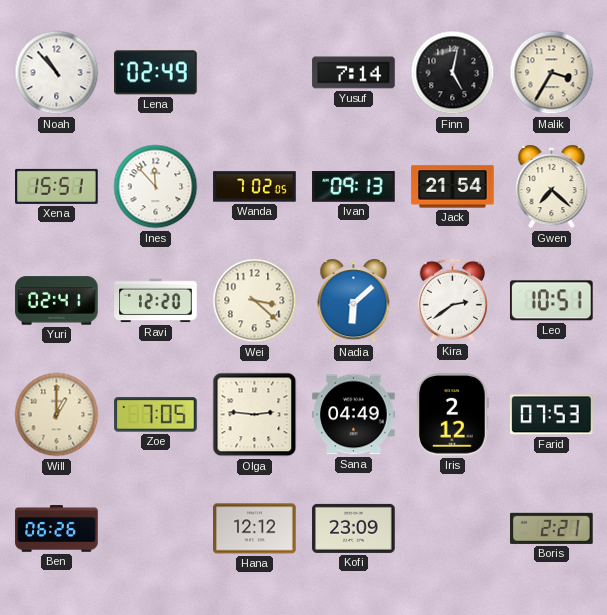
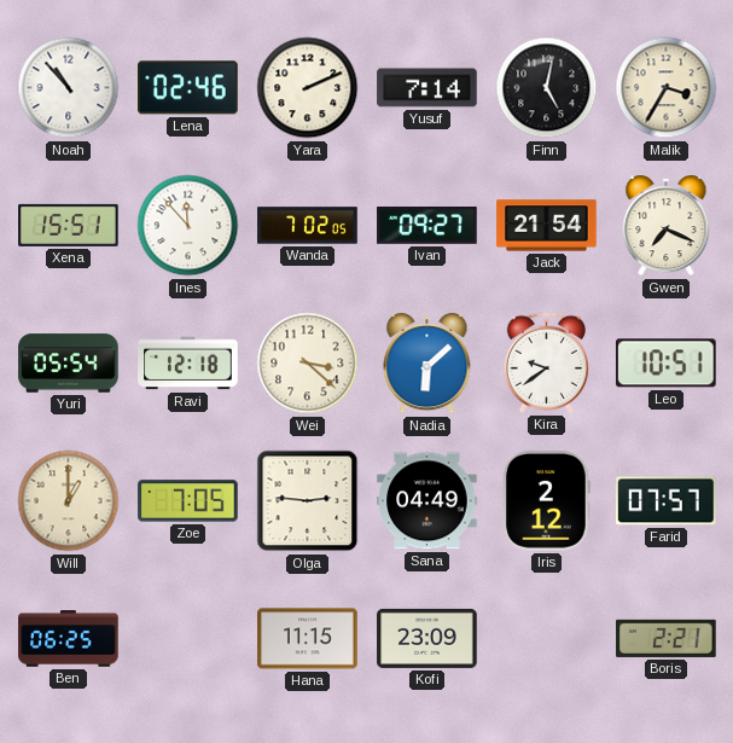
Lena: 02:49 -> 02:46 (188, 88)
Yara: none -> 2:11 (308, 88)
Ivan: 09:13 -> 09:27 (427, 226)
Gwen: 7:22 -> 7:19 (667, 227)
Yuri: 02:41 -> 05:54 (69, 364)
Ravi: 12:20 -> 12:18 (188, 364)
Kira: 2:39 -> 9:39 (547, 362)
Farid: 07:53 -> 07:57 (667, 501)
Ben: 06:26 -> 06:25 (69, 639)
Hana: 12:12 -> 11:15 (308, 639)
